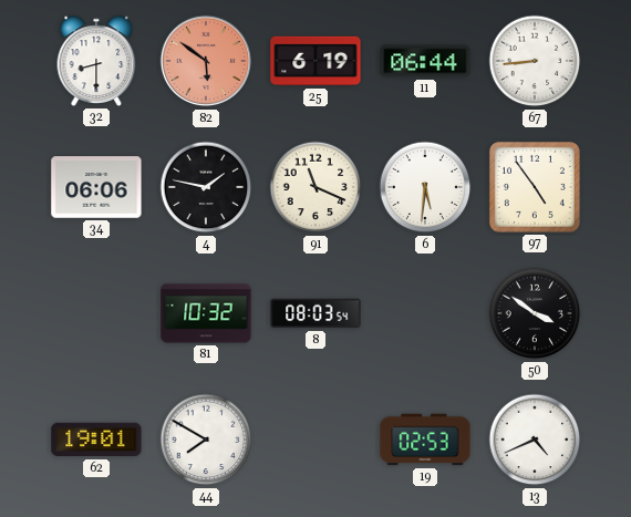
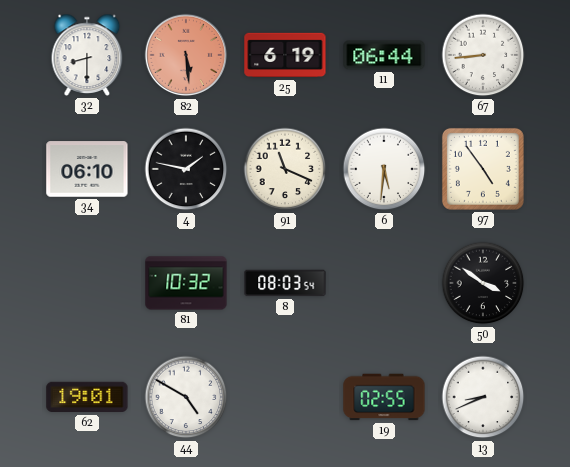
82: 5:51 -> 5:29 (186, 55)
34: 06:06 -> 06:10 (87, 169)
44: 7:50 -> 4:50 (186, 397)
19: 02:53 -> 02:55 (384, 397)
13: 4:41 -> 8:41 (483, 397)
